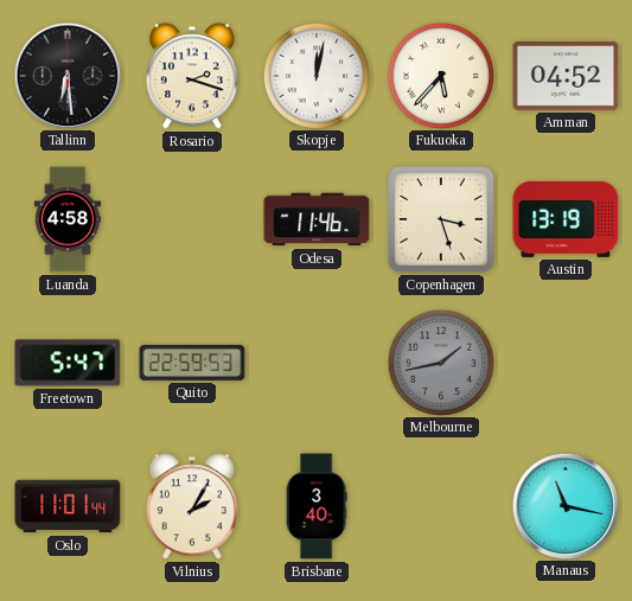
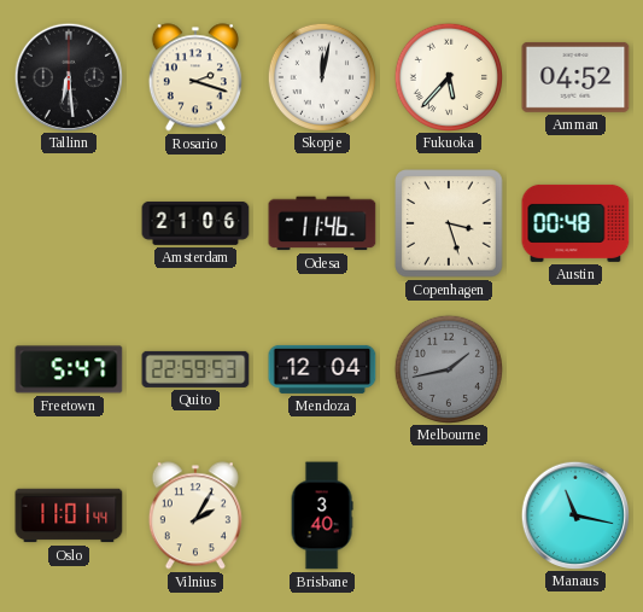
Luanda: 4:58 -> none (68, 219)
Amsterdam: none -> 21:06 (195, 223)
Austin: 13:19 -> 00:48 (575, 223)
Mendoza: none -> 12:04 (322, 369)
